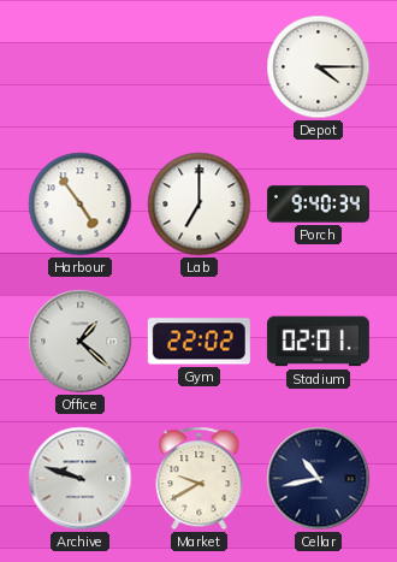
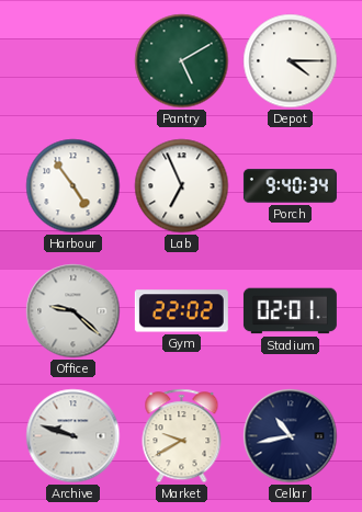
Pantry: none -> 5:10 (182, 61)
Lab: 7:00 -> 6:56 (182, 186)
Office: 1:22 -> 9:22 (73, 311)
